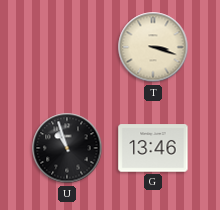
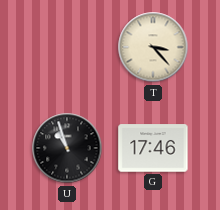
T: 3:18 -> 3:23 (153, 47)
G: 13:46 -> 17:46 (153, 148)
